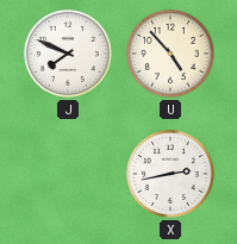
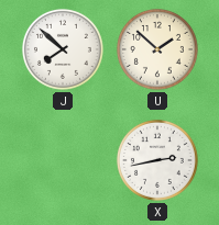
J: 7:49 -> 7:52 (63, 49)
U: 4:53 -> 1:52 (157, 49)
